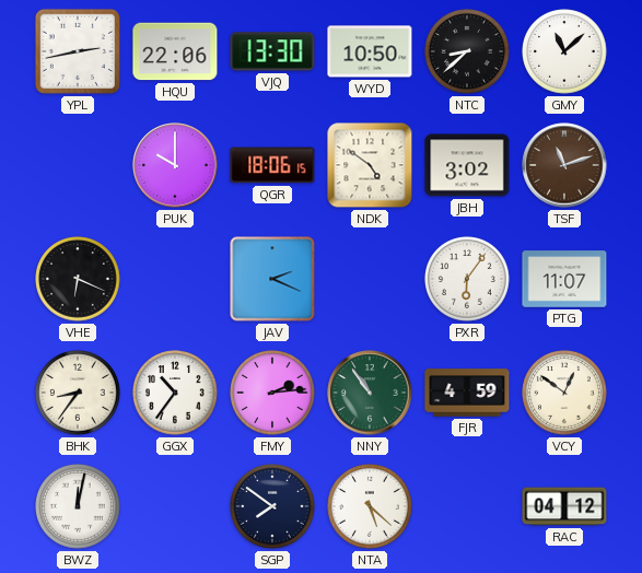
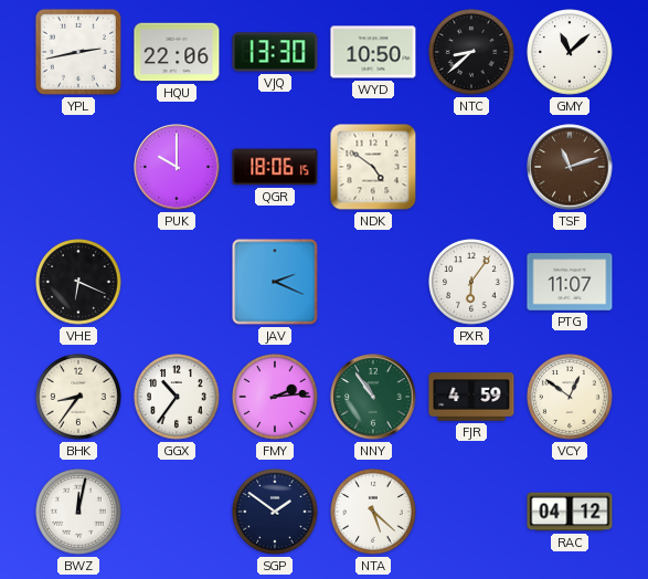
JBH: 3:02 -> none (467, 165)
SGP: 7:51 -> 1:51 (275, 512)
